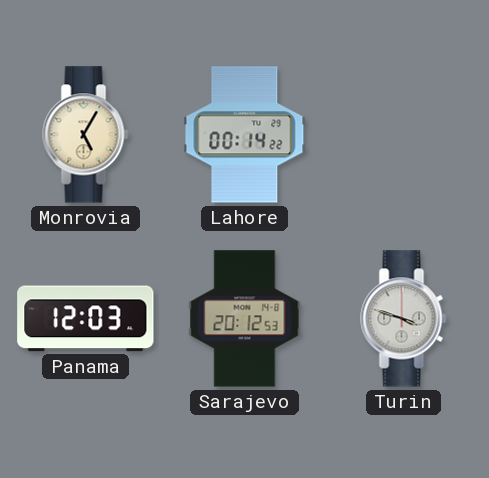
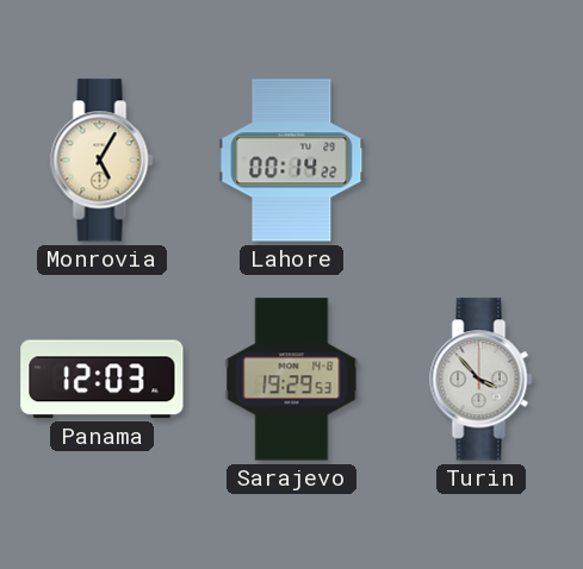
Sarajevo: 20:12 -> 19:29 (292, 380)
Turin: 3:48 -> 3:53 (482, 380)
